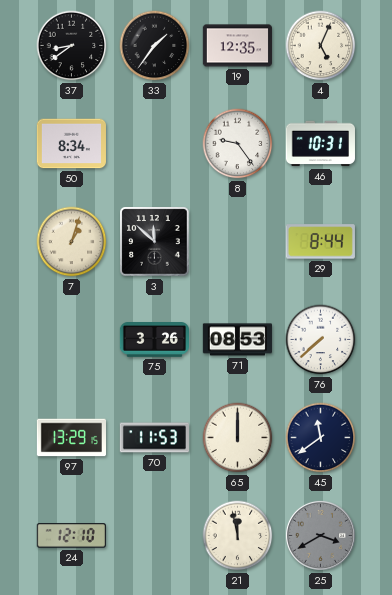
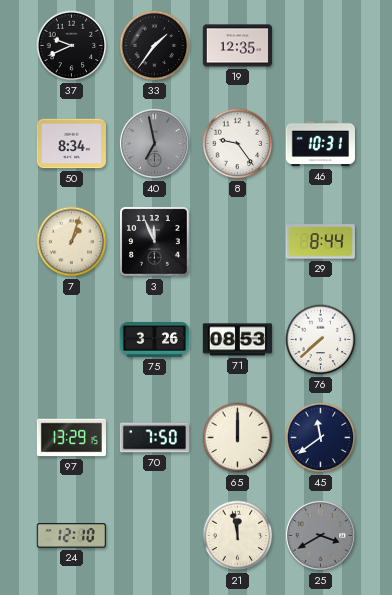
37: 8:39 -> 9:41 (72, 46)
4: 5:04 -> none (321, 46)
40: none -> 6:58 (154, 143)
3: 11:52 -> 11:56 (155, 242)
70: 11:53 -> 7:50 (154, 438)
